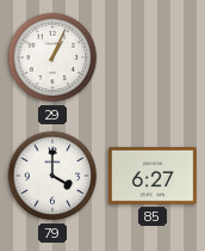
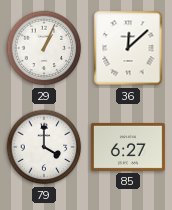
36: none -> 12:08 (128, 48)
